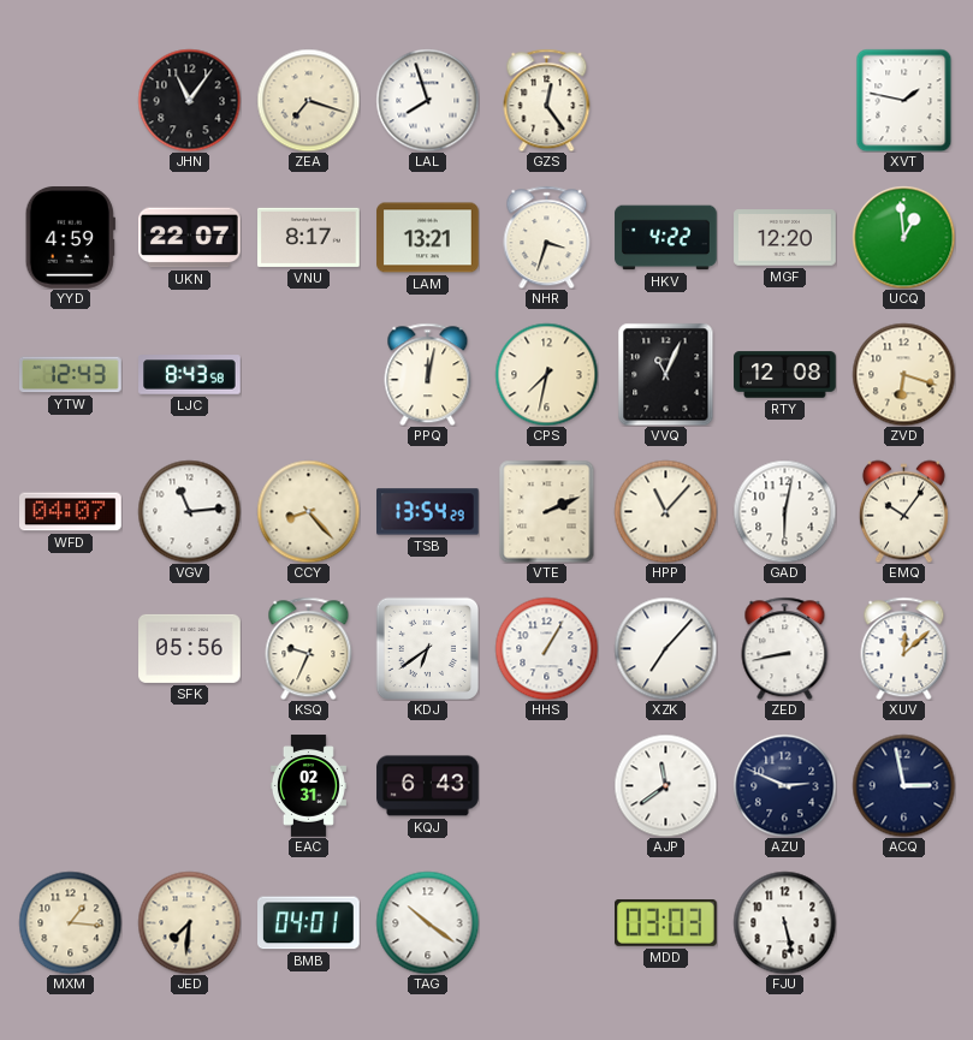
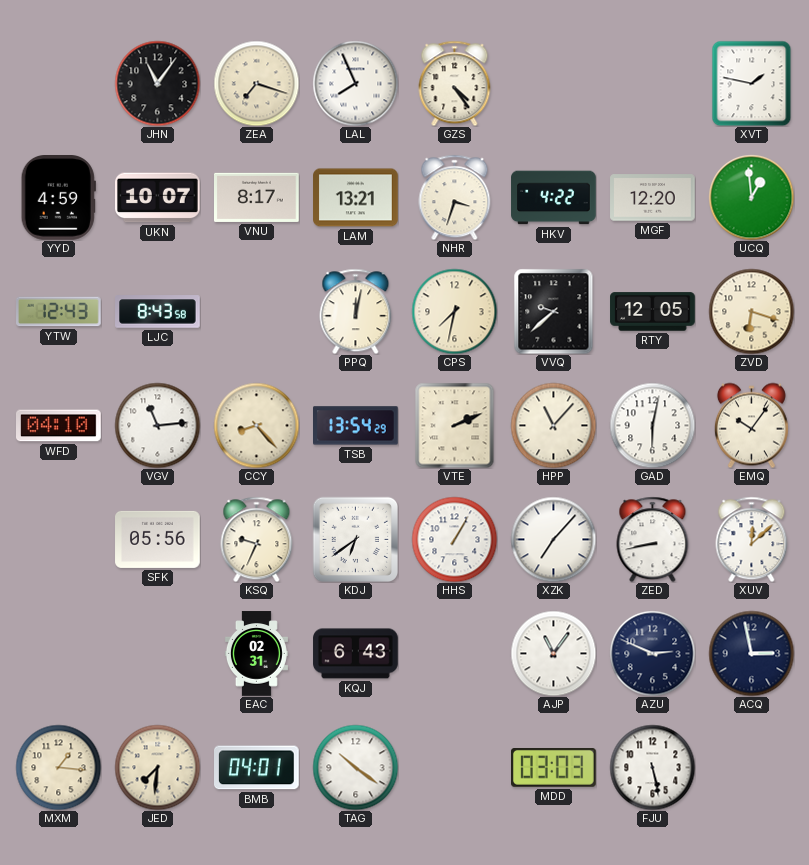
LAL: 7:57 -> 7:56 (355, 83)
GZS: 12:24 -> 4:24 (455, 83)
UKN: 22:07 -> 10:07 (158, 198)
VVQ: 11:04 -> 9:38 (554, 311)
RTY: 12:08 -> 12:05 (653, 312)
WFD: 04:07 -> 04:10 (59, 426)
AJP: 11:39 -> 11:06 (553, 653)
